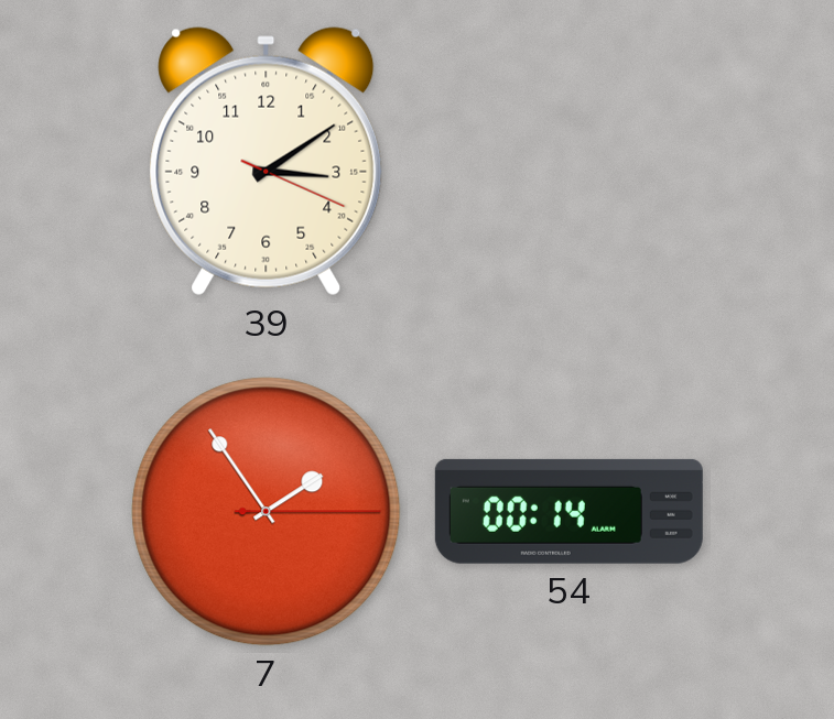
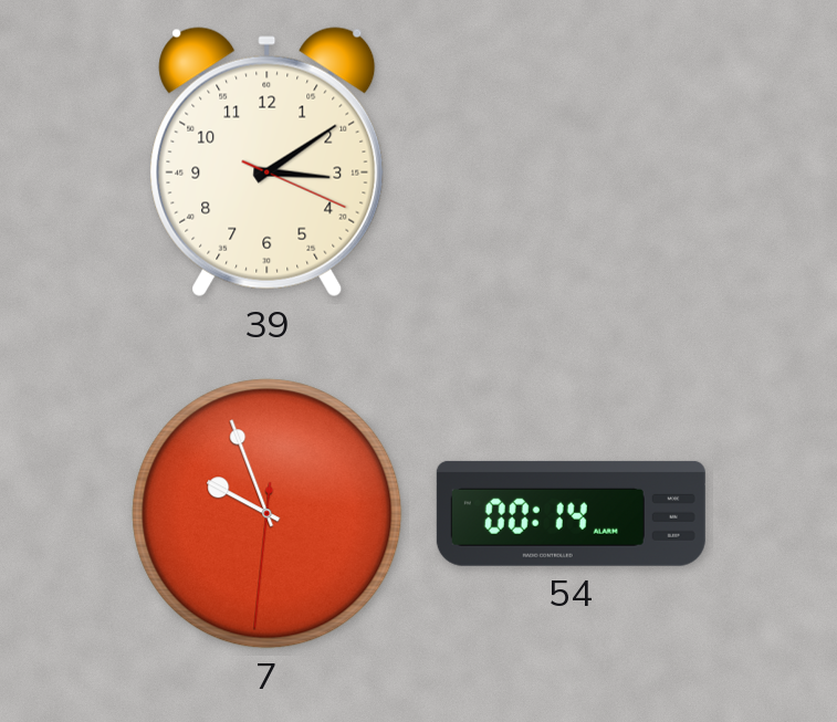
7: 1:54 -> 9:56 (268, 514)
